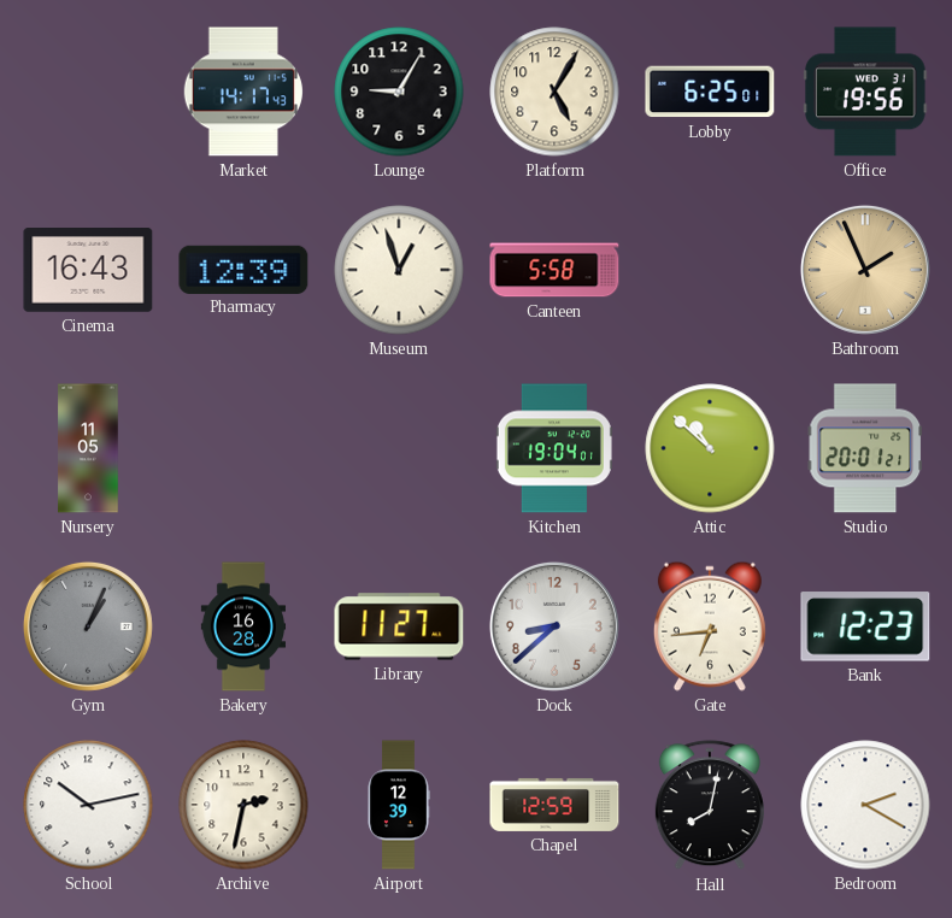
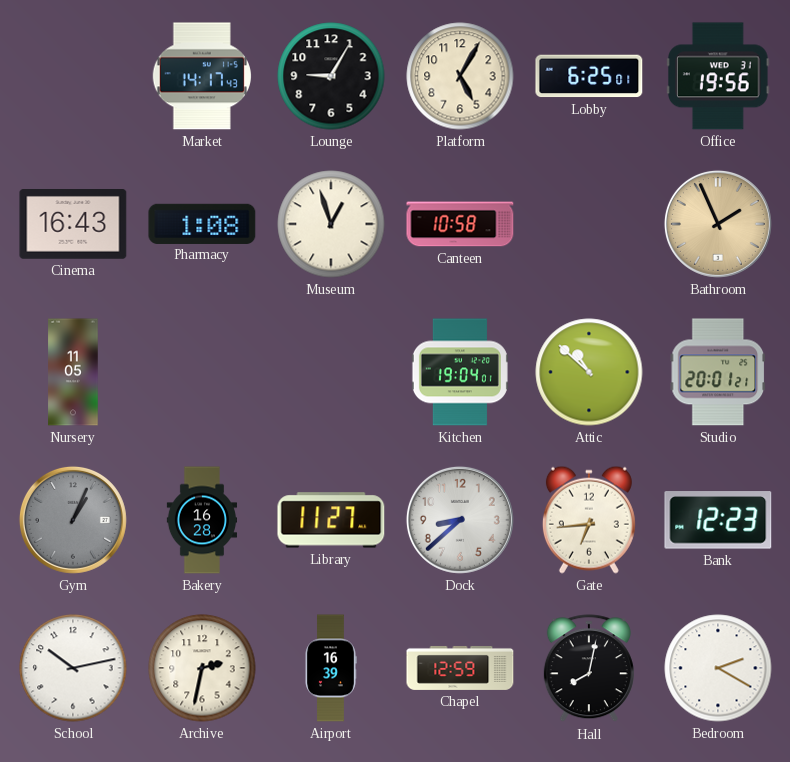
Pharmacy: 12:39 -> 1:08 (202, 223)
Canteen: 5:58 -> 10:58 (460, 224)
Airport: 12:39 -> 16:39 (331, 668)
